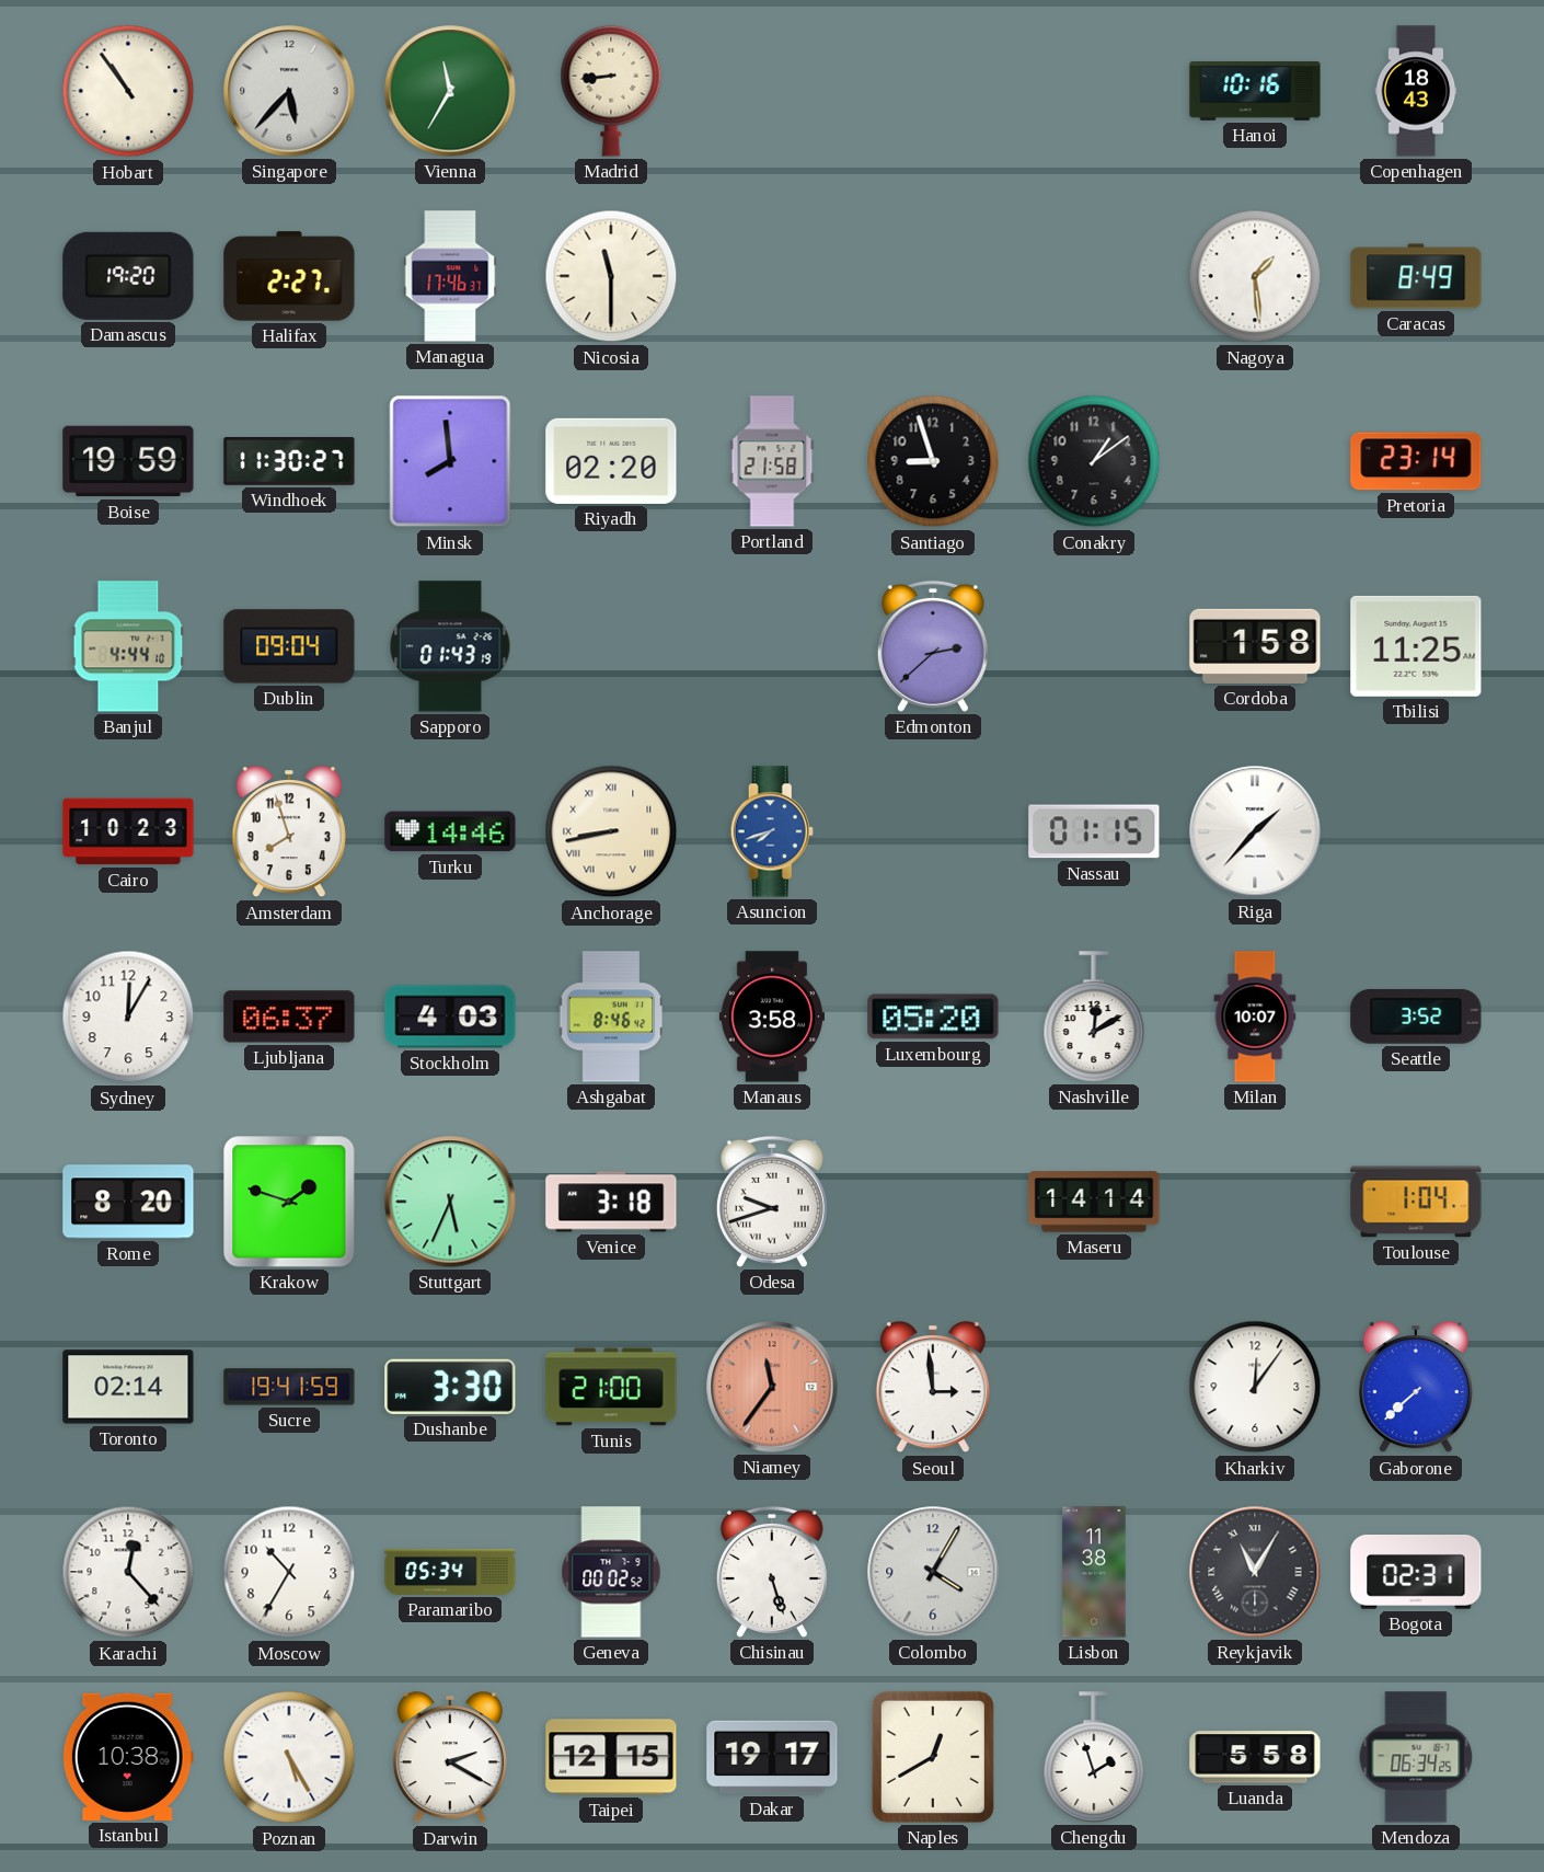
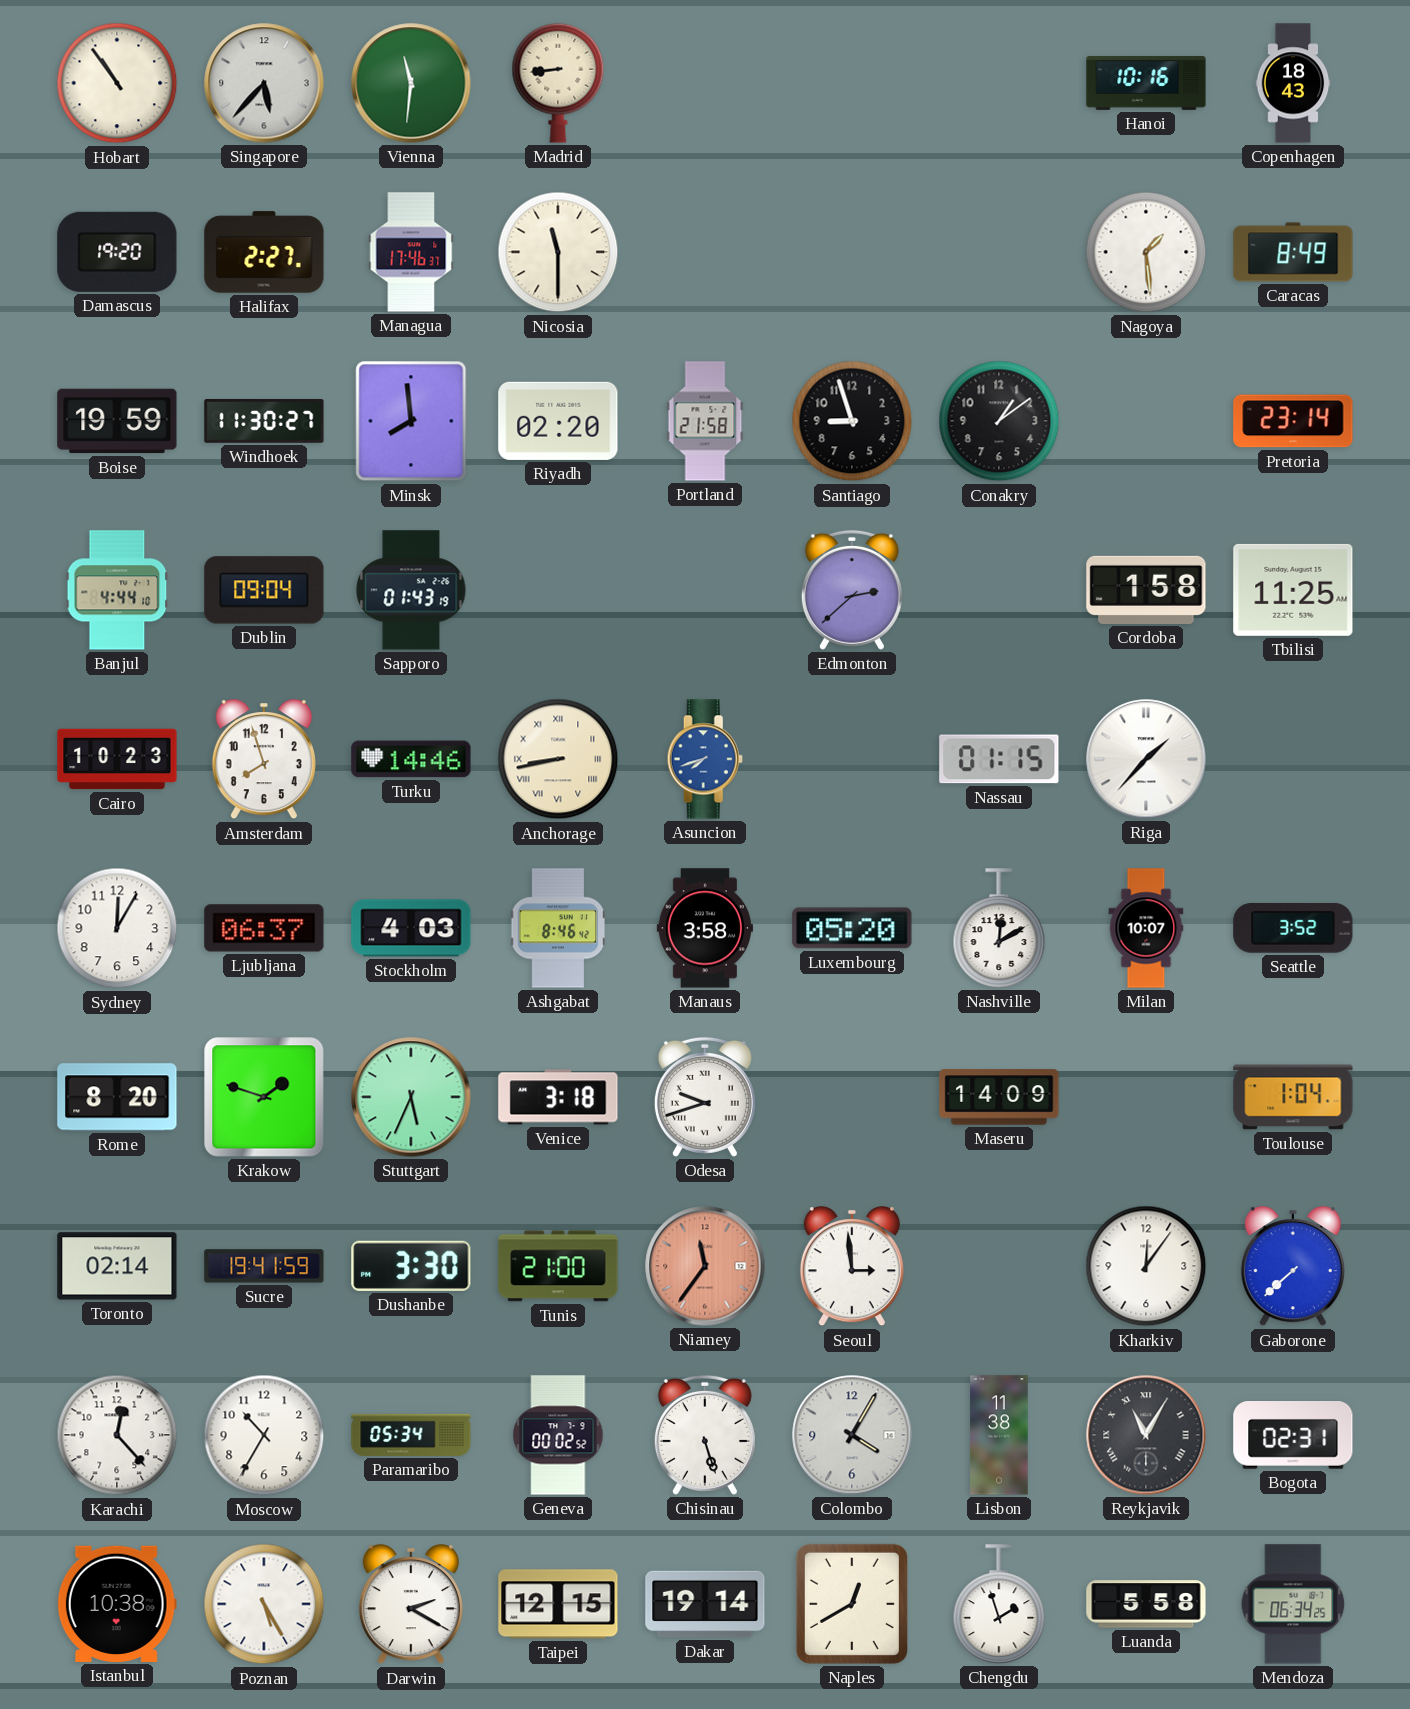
Vienna: 11:35 -> 11:31 (411, 83)
Maseru: 14:14 -> 14:09 (999, 1097)
Dakar: 19:17 -> 19:14 (705, 1604)
